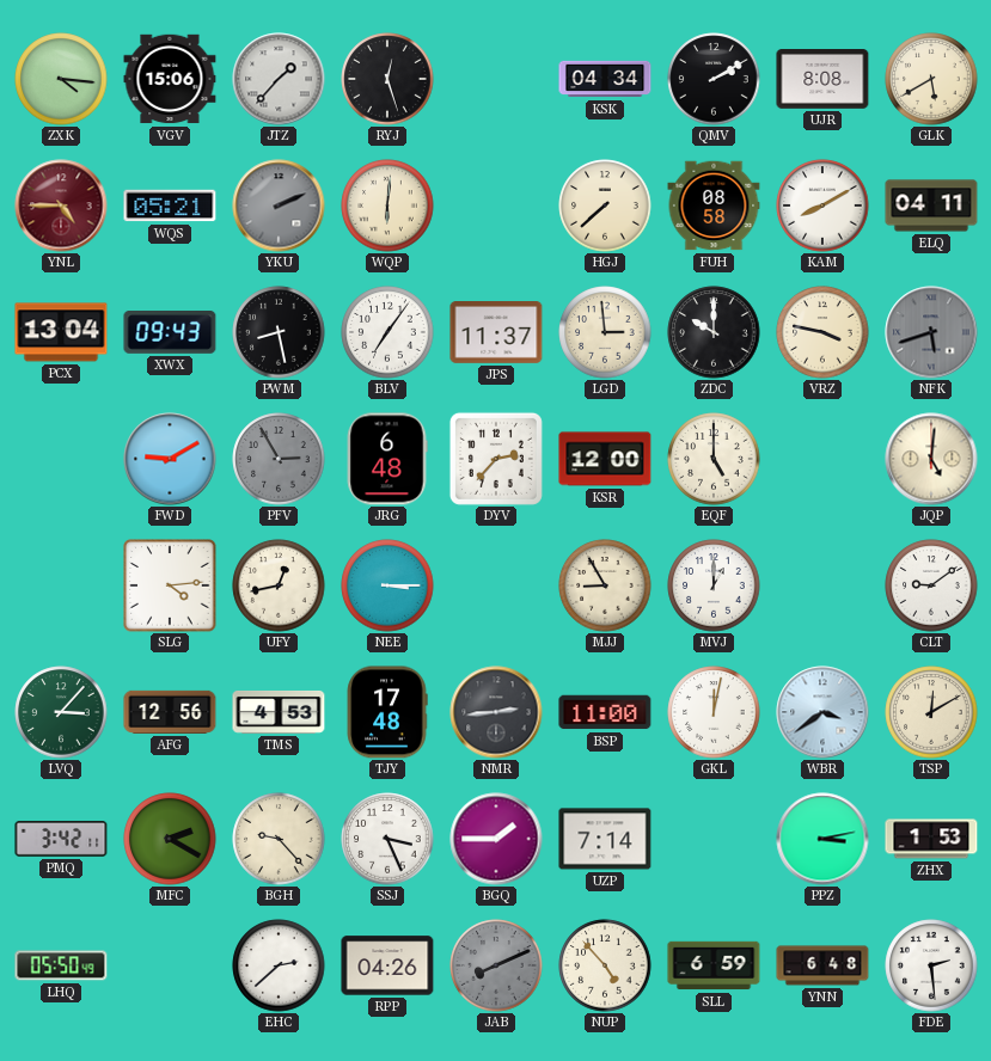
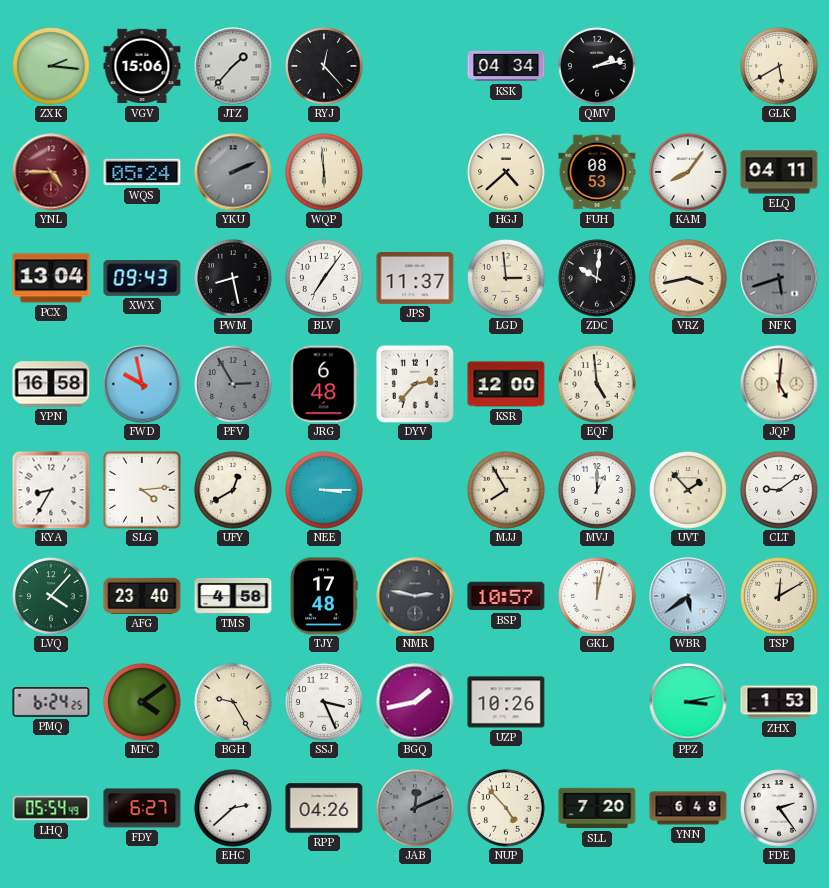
ZXK: 4:16 -> 2:16 (51, 66)
RYJ: 12:27 -> 12:23 (324, 66)
QMV: 2:10 -> 2:13 (597, 66)
UJR: 8:08 -> none (822, 80)
WQS: 05:21 -> 05:24 (142, 172)
WQP: 6:01 -> 5:59 (324, 172)
HGJ: 7:38 -> 4:38 (506, 172)
FUH: 08:58 -> 08:53 (597, 172)
KAM: 8:10 -> 8:06 (688, 172)
ZDC: 10:00 -> 10:01 (597, 278)
VRZ: 3:47 -> 3:43 (688, 278)
YPN: none -> 16:58 (51, 384)
FWD: 9:10 -> 9:58 (142, 384)
EQF: 5:00 -> 4:59 (597, 384)
KYA: none -> 8:35 (51, 490)
UFY: 12:43 -> 12:40 (233, 490)
MJJ: 8:55 -> 7:55 (506, 490)
UVT: none -> 1:53 (688, 490)
LVQ: 3:07 -> 4:07 (51, 596)
AFG: 12:56 -> 23:40 (142, 596)
TMS: 4:53 -> 4:58 (233, 596)
NMR: 2:44 -> 2:47 (415, 596)
BSP: 11:00 -> 10:57 (506, 596)
WBR: 3:39 -> 5:39 (688, 596)
PMQ: 3:42 -> 6:24 (51, 703)
MFC: 2:20 -> 4:09 (142, 702)
BGH: 9:23 -> 9:25 (233, 702)
BGQ: 1:45 -> 1:43 (415, 702)
UZP: 7:14 -> 10:26 (506, 702)
LHQ: 05:50 -> 05:54 (51, 808)
FDY: none -> 6:27 (142, 808)
JAB: 8:11 -> 12:11 (415, 808)
SLL: 6:59 -> 7:20 (597, 808)
FDE: 2:29 -> 2:24 (779, 808)
